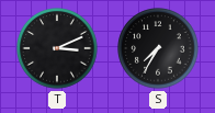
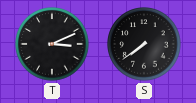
S: 7:35 -> 7:39 (144, 44)
